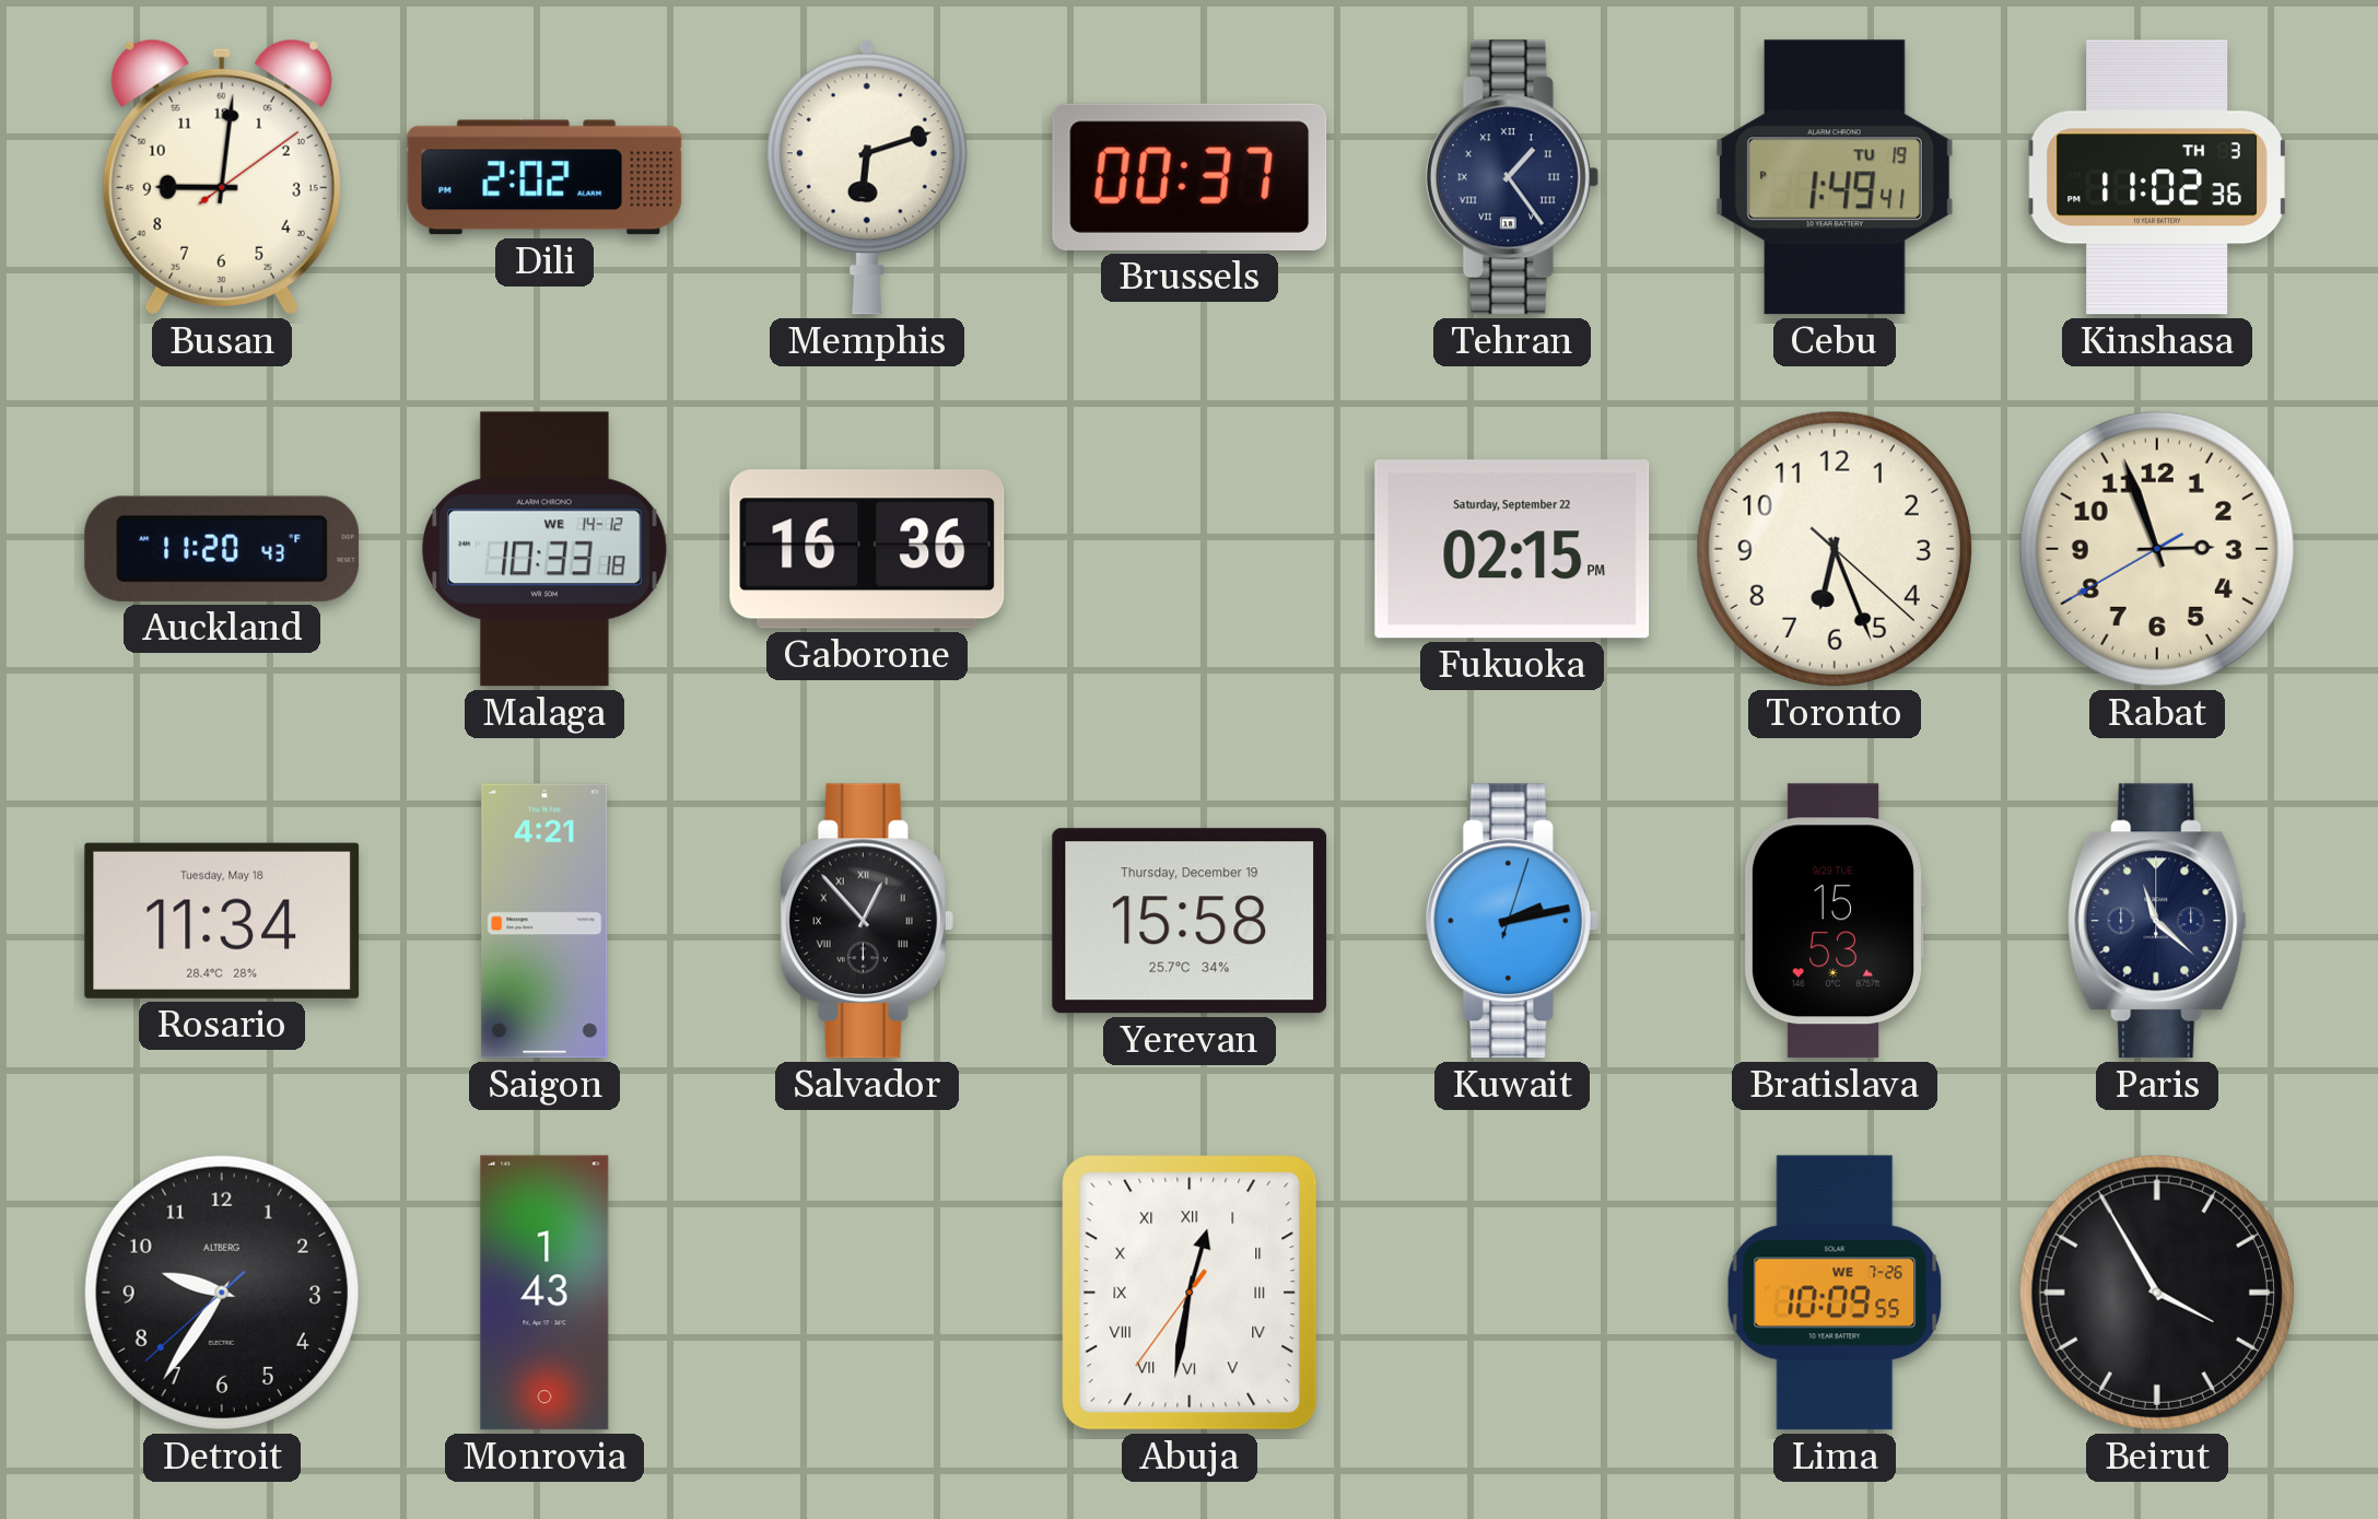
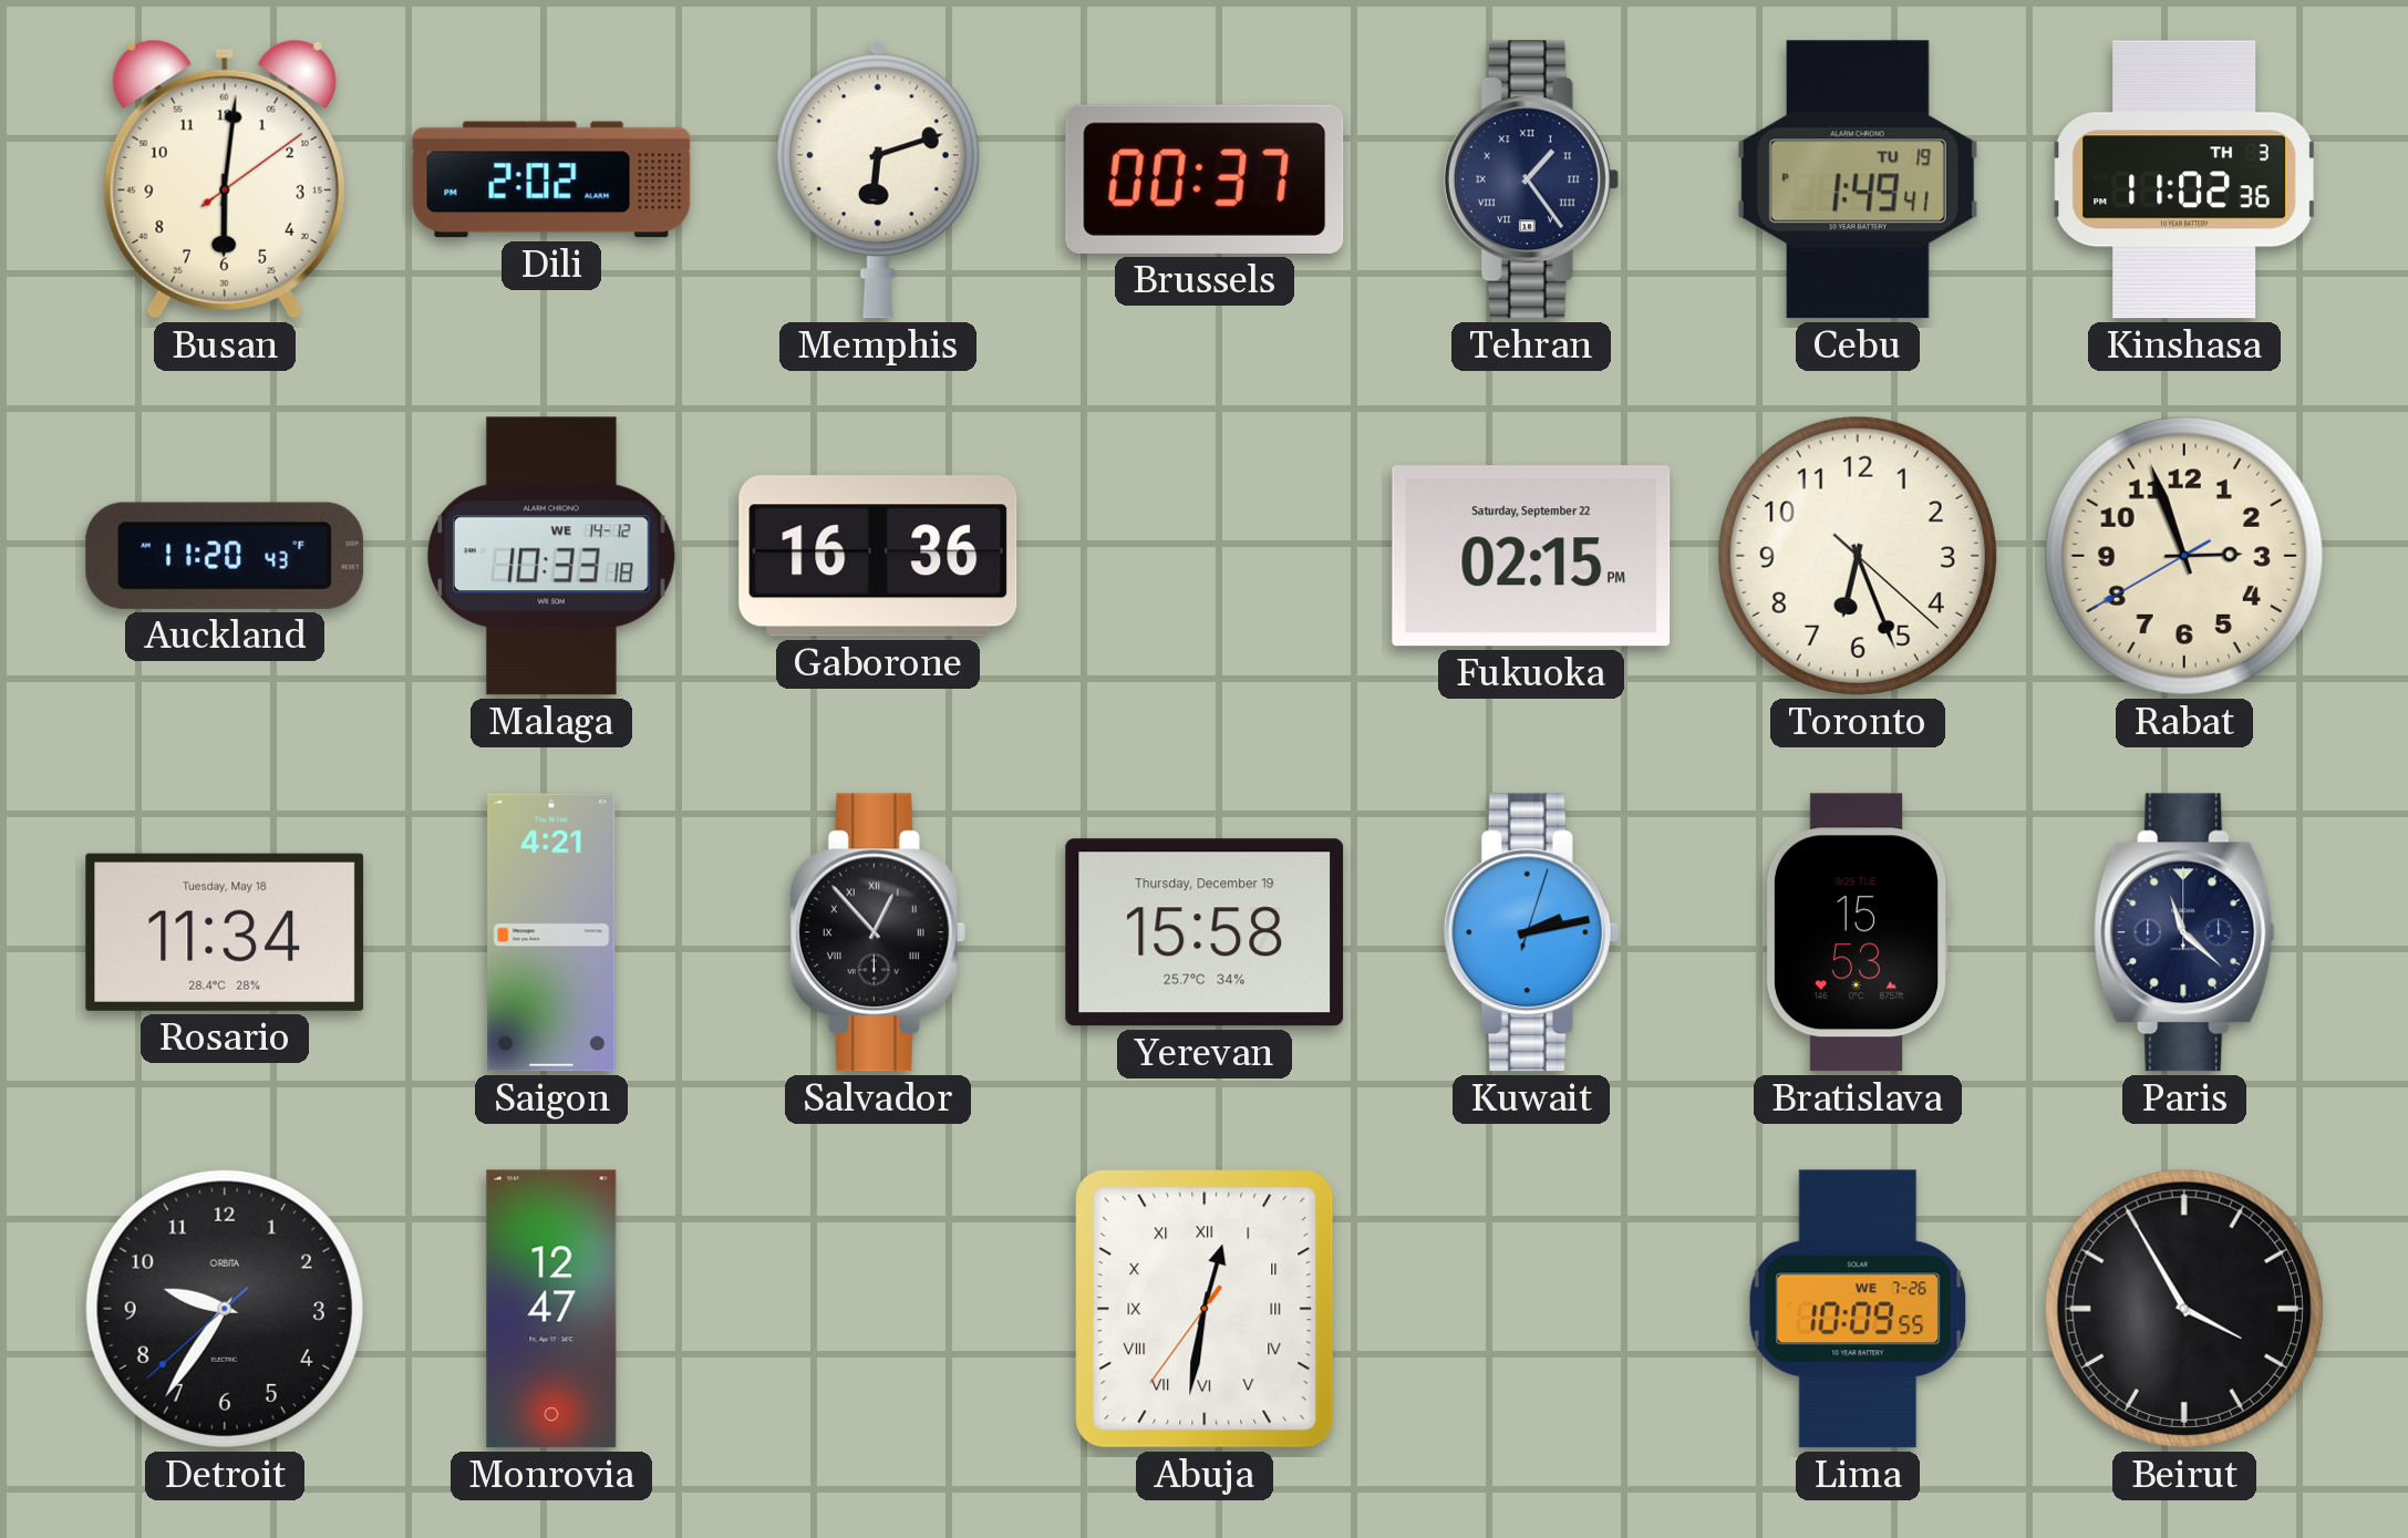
Busan: 9:01 -> 6:01 (225, 179)
Detroit brand: ALTBERG -> ORBITA (225, 1309)
Monrovia: 1:43 -> 12:47 (551, 1309)
